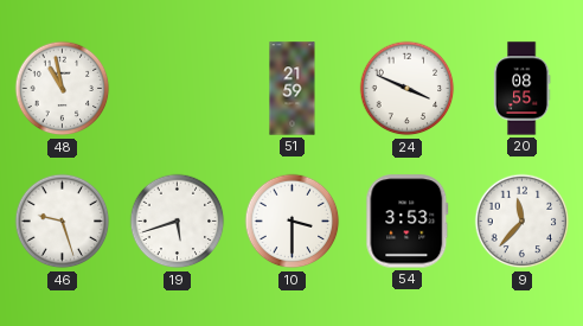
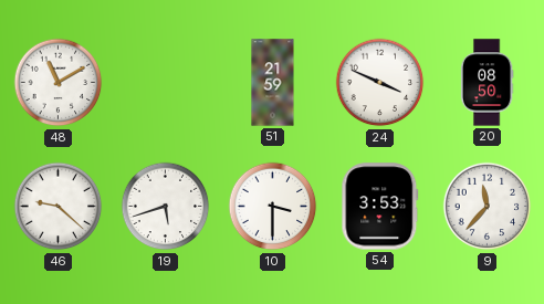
48: 10:58 -> 11:10 (59, 83)
20: 08:55 -> 08:50 (487, 83)
46: 9:27 -> 9:22 (59, 207)
